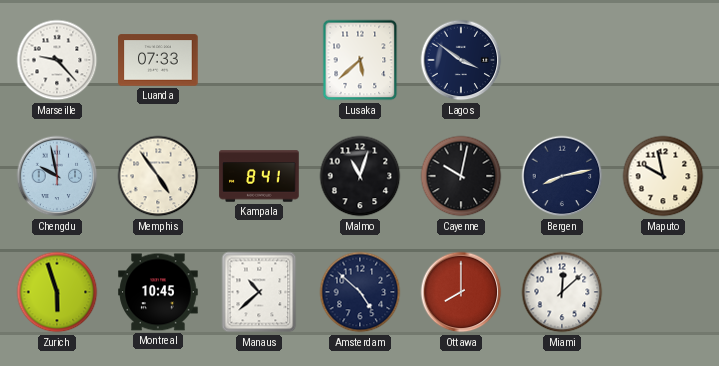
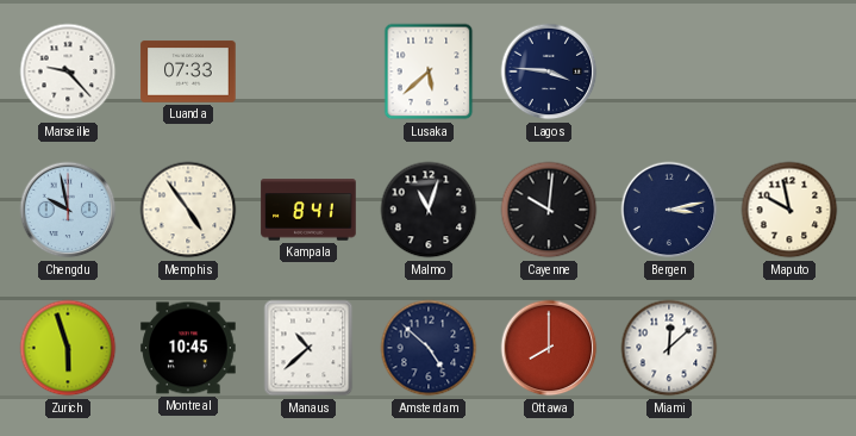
Lagos: 3:51 -> 3:46 (549, 71)
Cayenne: 10:02 -> 10:01 (549, 210)
Bergen: 8:13 -> 3:13 (669, 210)
